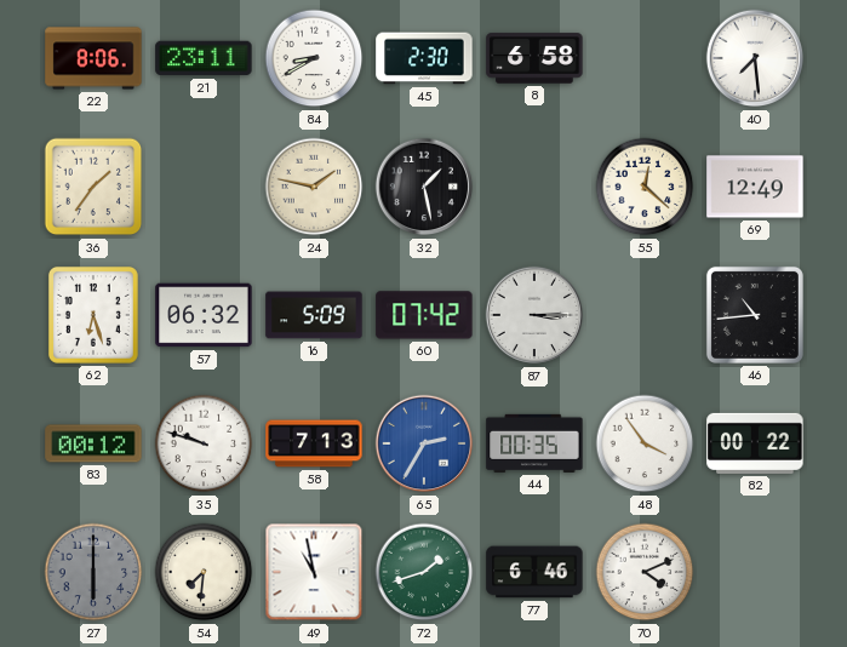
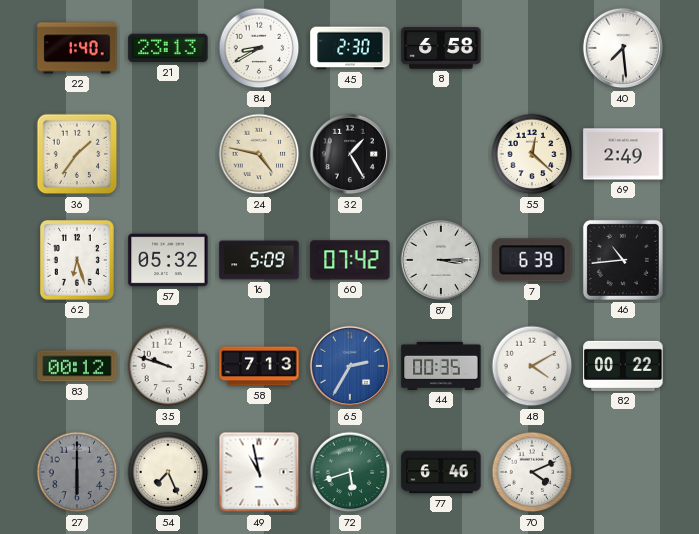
22: 8:06 -> 1:40 (77, 48)
21: 23:11 -> 23:13 (168, 48)
24: 1:47 -> 4:47 (259, 154)
32: 1:28 -> 1:25 (350, 154)
69: 12:49 -> 2:49 (623, 154)
57: 06:32 -> 05:32 (168, 260)
7: none -> 6:39 (532, 260)
48: 3:54 -> 4:10 (532, 366)
54: 7:31 -> 7:26 (168, 472)
72: 1:42 -> 5:42 (350, 472)
